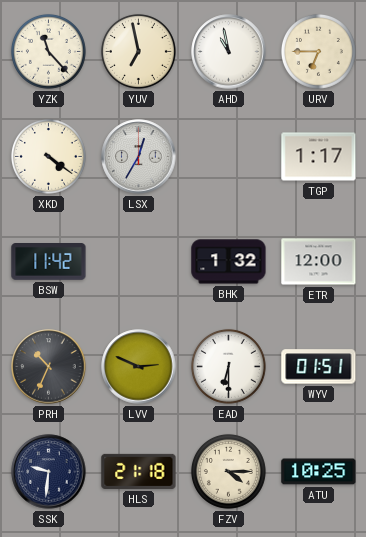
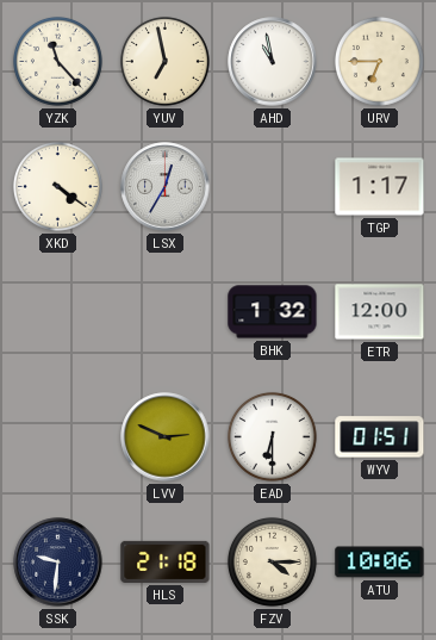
BSW: 11:42 -> none (49, 262)
PRH: 10:34 -> none (49, 367)
ATU: 10:25 -> 10:06 (380, 563)
